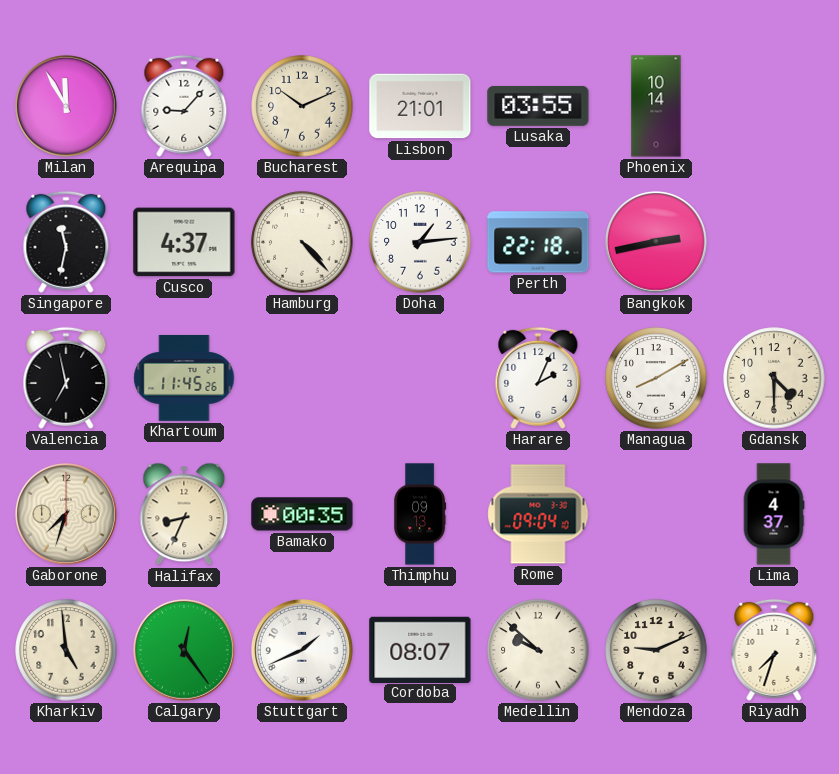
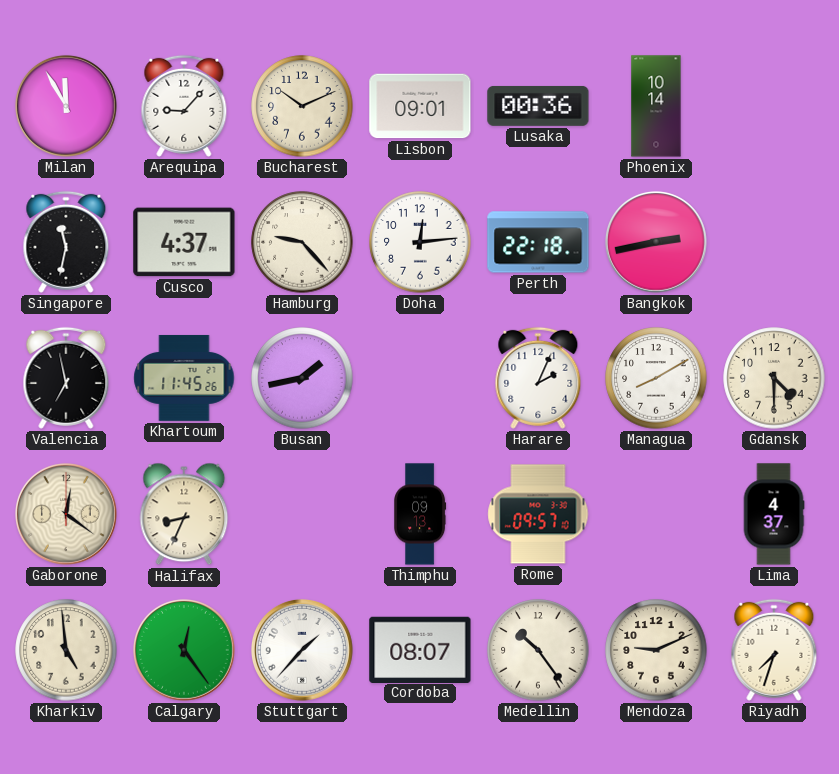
Lisbon: 21:01 -> 09:01 (420, 106)
Lusaka: 03:55 -> 00:36 (538, 106)
Hamburg: 4:23 -> 9:23 (302, 242)
Doha: 1:14 -> 12:14 (420, 242)
Busan: none -> 1:43 (302, 378)
Gaborone: 7:33 -> 12:21 (66, 514)
Bamako: 00:35 -> none (302, 514)
Rome: 09:04 -> 09:57 (538, 514)
Stuttgart: 1:41 -> 1:37 (302, 650)
Medellin: 9:52 -> 10:24 (538, 650)
